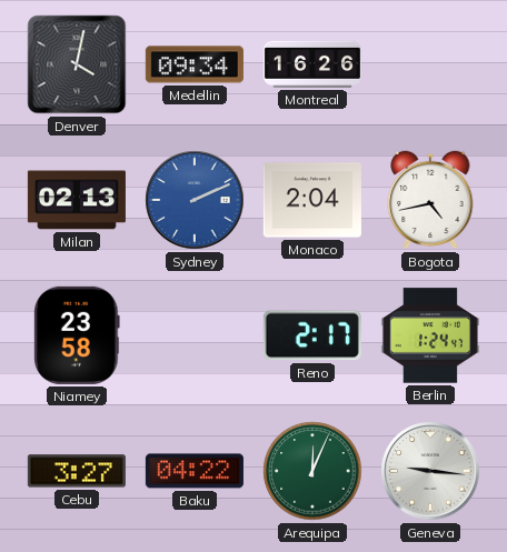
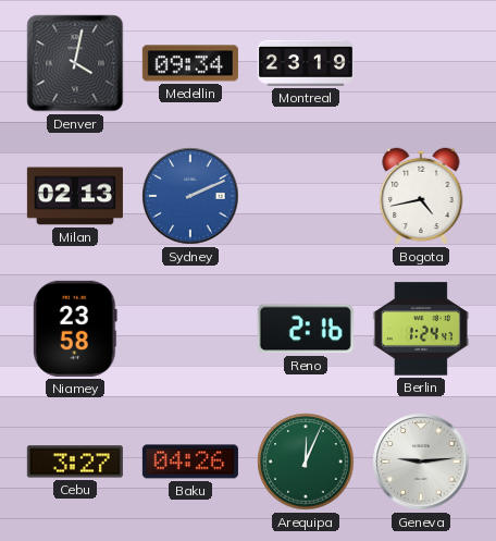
Montreal: 16:26 -> 23:19 (306, 63)
Monaco: 2:04 -> none (312, 200)
Reno: 2:17 -> 2:16 (306, 329)
Baku: 04:22 -> 04:26 (190, 462)
Geneva: 9:16 -> 9:14 (421, 462)
